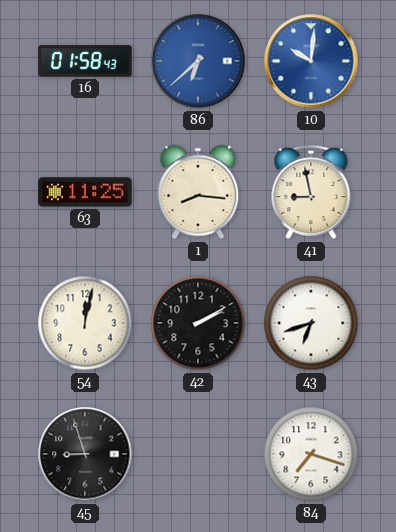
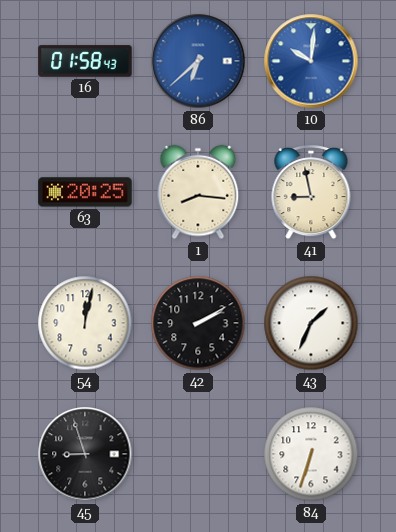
63: 11:25 -> 20:25 (85, 192)
43: 6:42 -> 1:34 (311, 323)
84: 7:18 -> 6:33 (311, 454)
